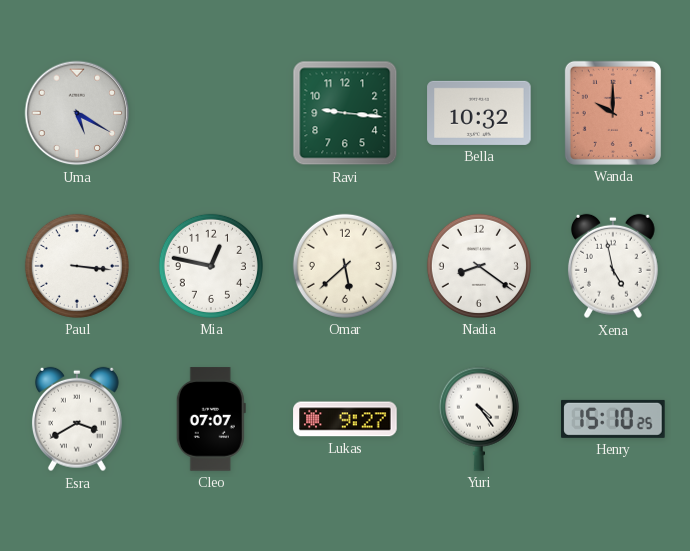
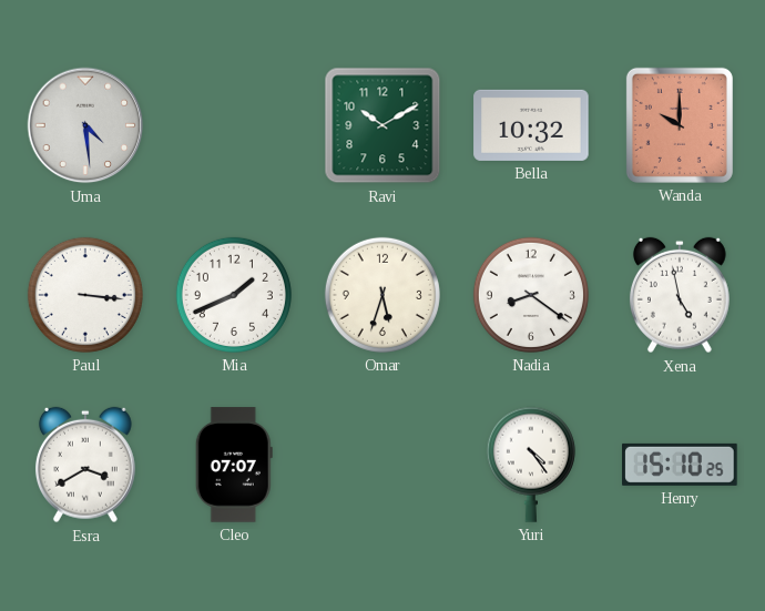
Uma: 5:20 -> 4:29 (85, 125)
Ravi: 9:16 -> 10:10 (382, 125)
Mia: 12:47 -> 1:41 (234, 295)
Omar: 5:38 -> 5:33 (382, 295)
Lukas: 9:27 -> none (345, 419)
